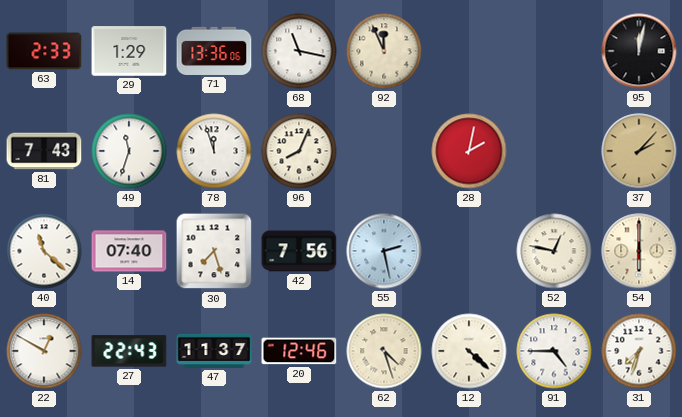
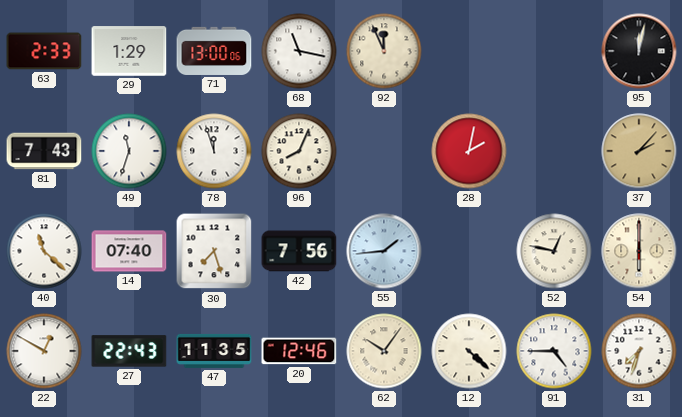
71: 13:36 -> 13:00 (214, 51)
55: 2:28 -> 1:44 (384, 251)
47: 11:37 -> 11:35 (214, 351)
62: 4:27 -> 10:06 (384, 351)
